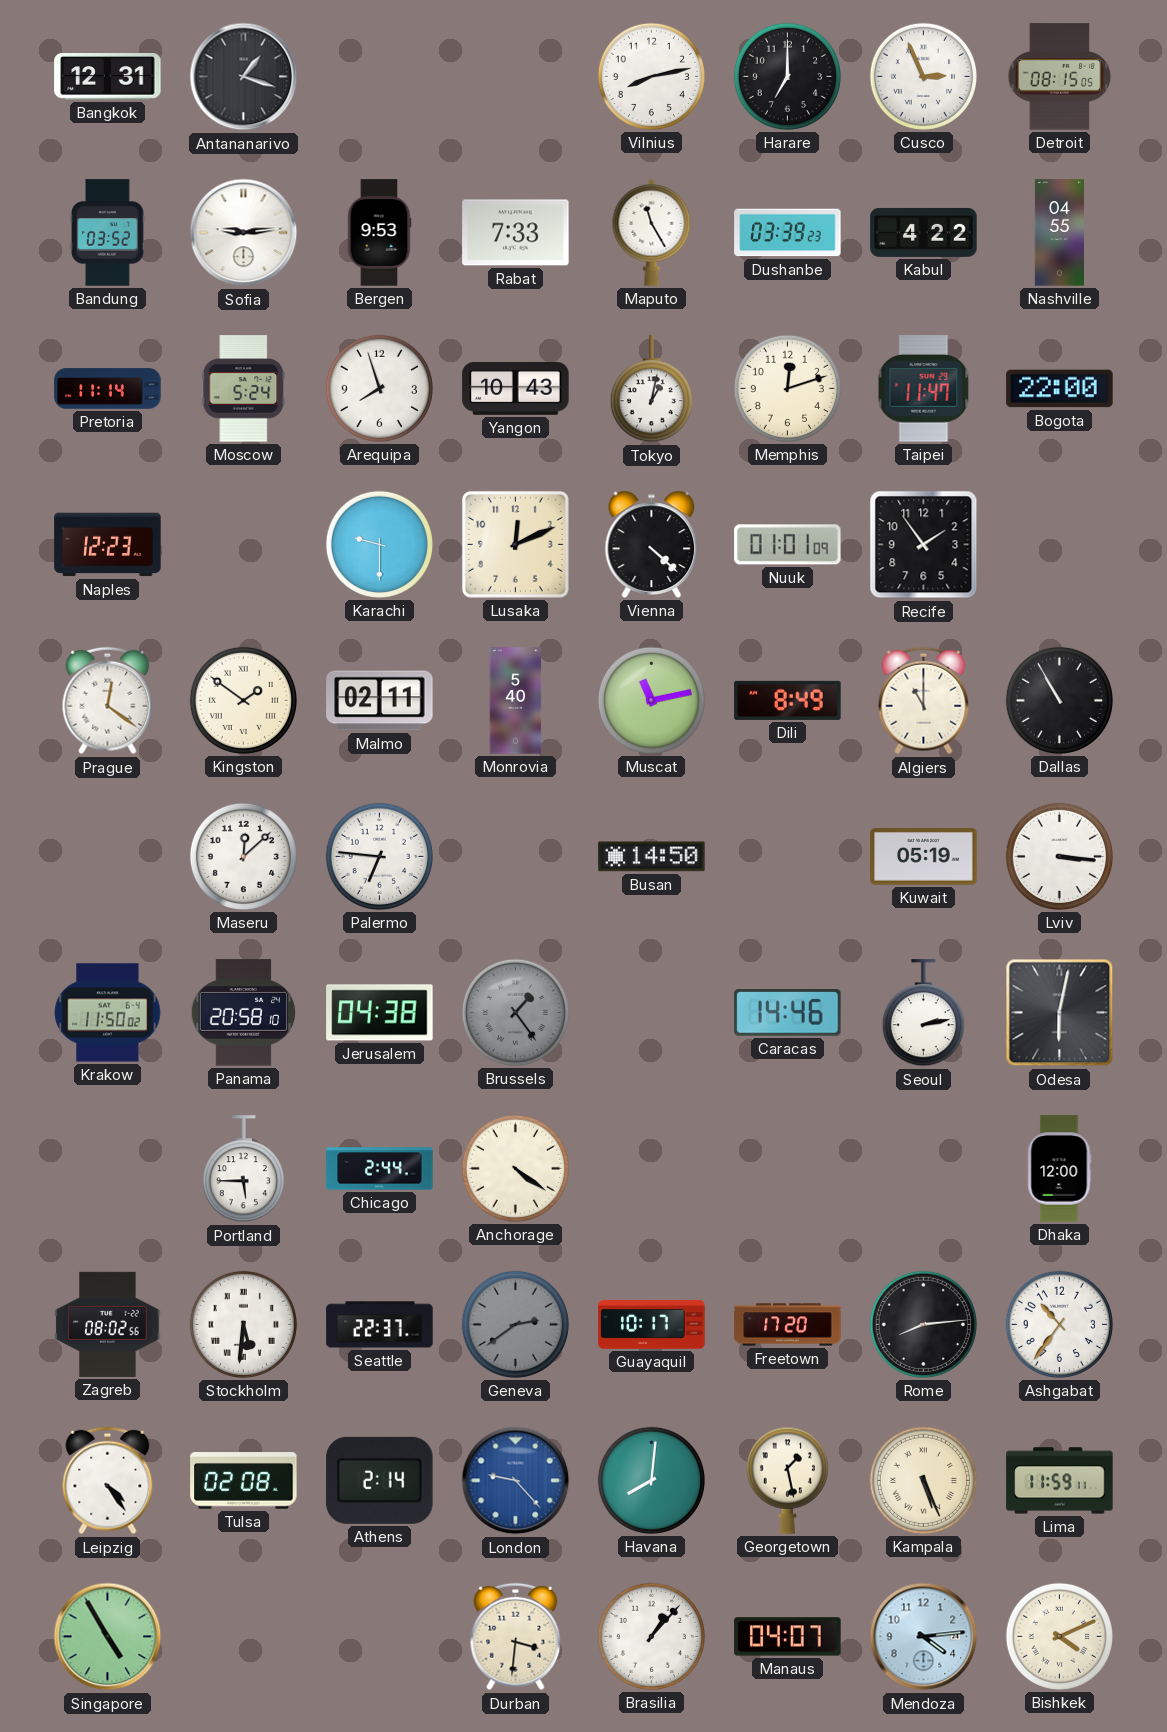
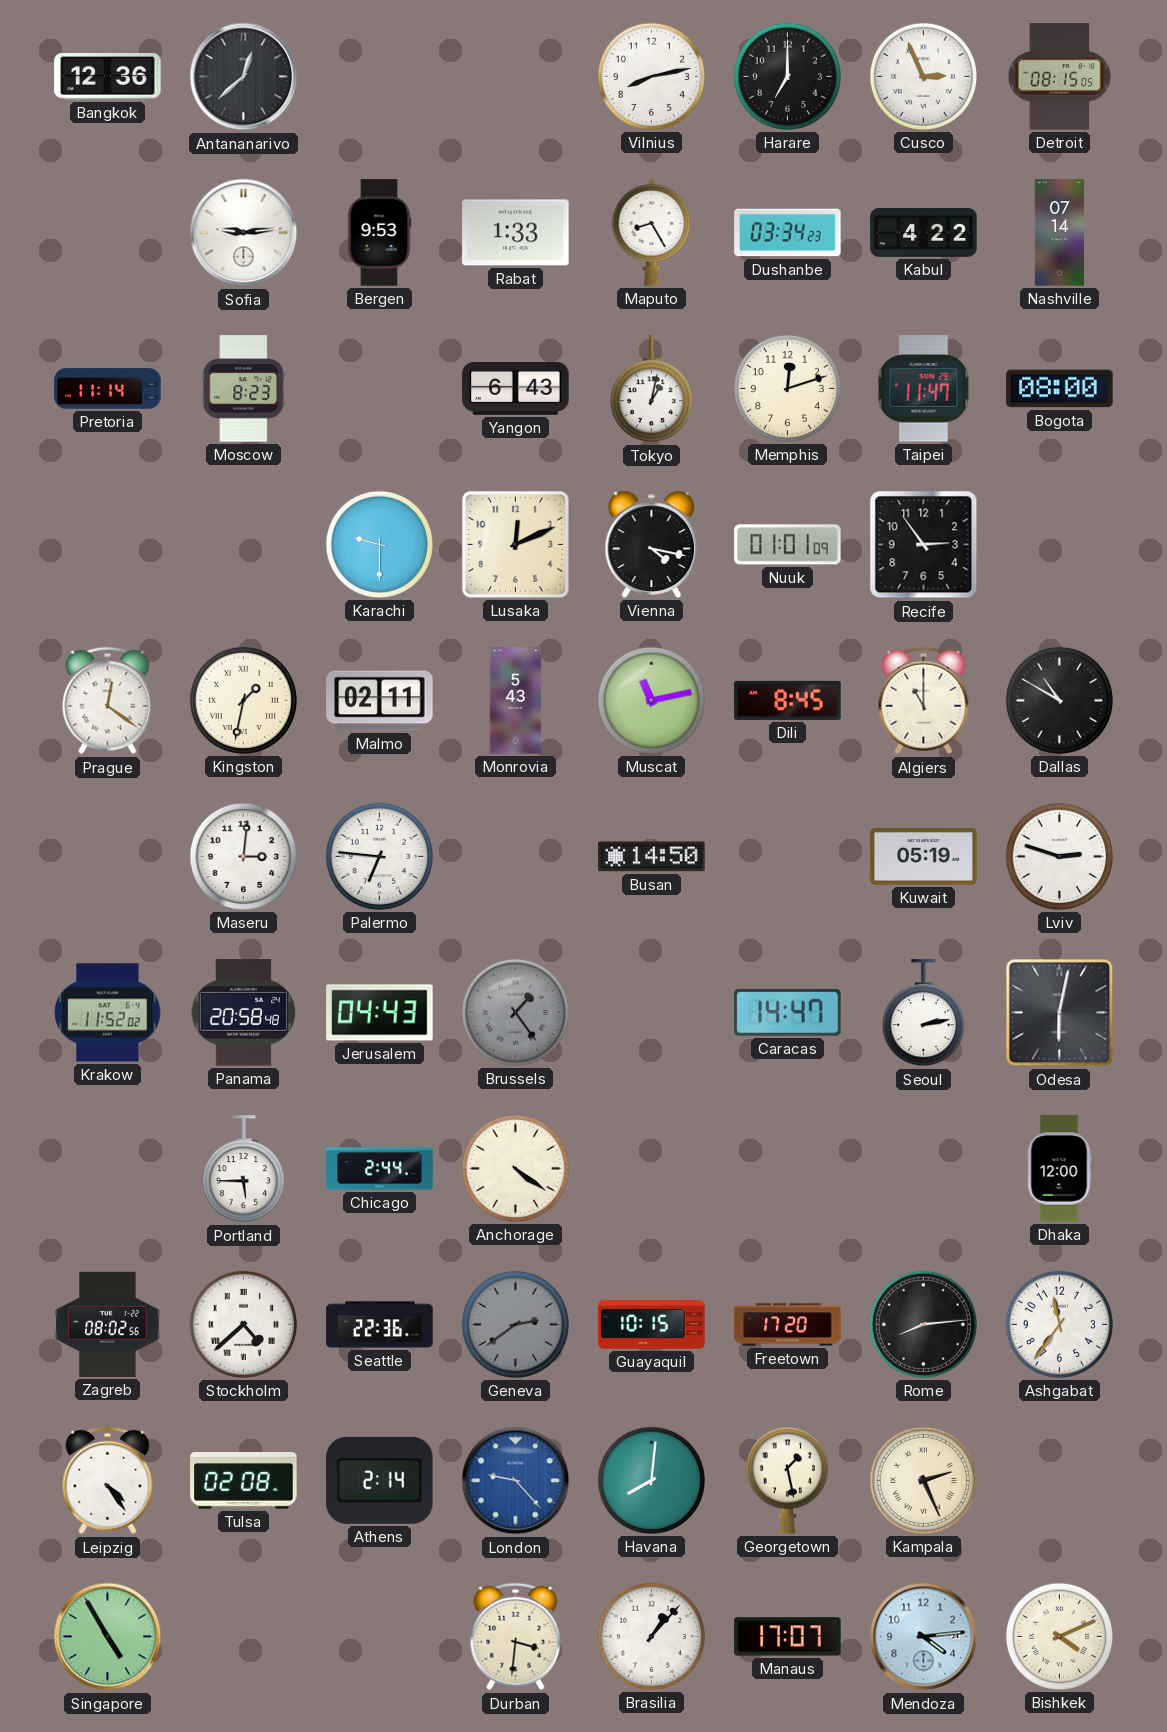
Bangkok: 12:31 -> 12:36 (108, 77)
Antananarivo: 1:18 -> 12:38 (244, 77)
Bandung: 03:52 -> none (108, 233)
Rabat: 7:33 -> 1:33 (516, 233)
Maputo: 11:25 -> 8:25 (652, 232)
Dushanbe: 03:39 -> 03:34 (788, 233)
Nashville: 04:55 -> 07:14 (1059, 233)
Moscow: 5:24 -> 8:23 (244, 389)
Arequipa: 7:57 -> none (379, 388)
Yangon: 10:43 -> 6:43 (516, 388)
Bogota: 22:00 -> 08:00 (1060, 389)
Naples: 12:23 -> none (108, 545)
Vienna: 4:22 -> 4:17 (652, 544)
Recife: 1:54 -> 2:54 (924, 545)
Kingston: 1:51 -> 1:32 (243, 700)
Monrovia: 5:40 -> 5:43 (516, 701)
Dili: 8:49 -> 8:45 (788, 700)
Dallas: 10:55 -> 10:50 (1059, 700)
Maseru: 12:08 -> 3:01 (243, 856)
Lviv: 3:16 -> 2:48 (1059, 856)
Krakow: 11:50 -> 11:52 (108, 1013)
Panama: 20:58:10 -> 20:58:48 (244, 1013)
Jerusalem: 04:38 -> 04:43 (380, 1013)
Caracas: 14:46 -> 14:47 (788, 1013)
Stockholm: 5:31 -> 4:38 (243, 1324)
Seattle: 22:37 -> 22:36 (380, 1325)
Guayaquil: 10:17 -> 10:15 (652, 1325)
Ashgabat: 10:36 -> 11:36 (1059, 1324)
Kampala: 5:26 -> 2:26 (923, 1480)
Lima: 11:59 -> none (1060, 1481)
Manaus: 04:07 -> 17:07 (788, 1637)
